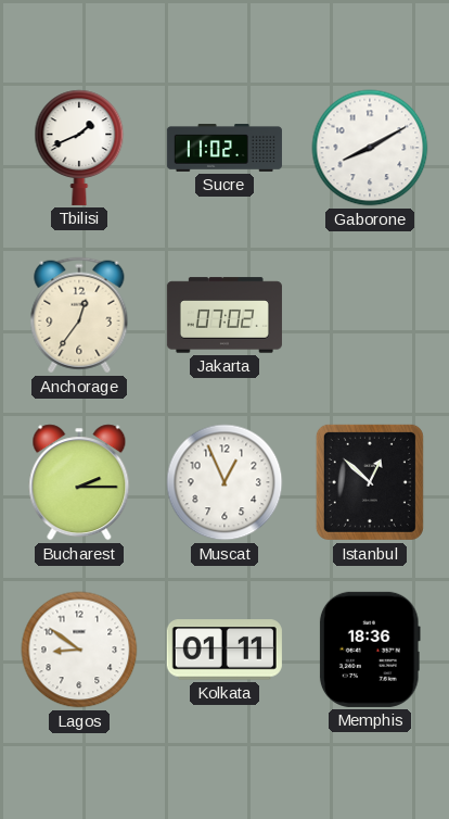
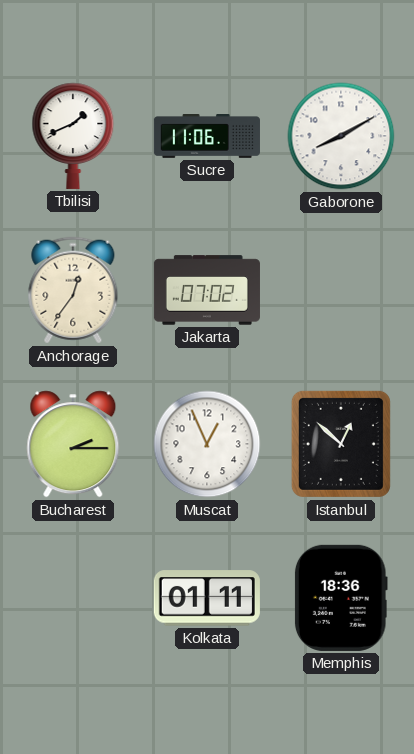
Sucre: 11:02 -> 11:06 (207, 137)
Lagos: 8:51 -> none (79, 650)
